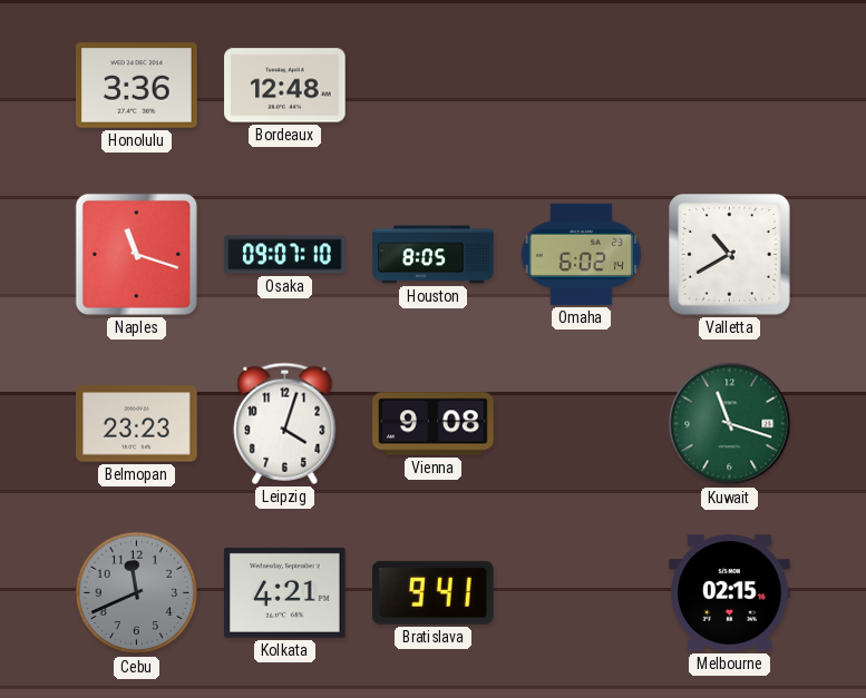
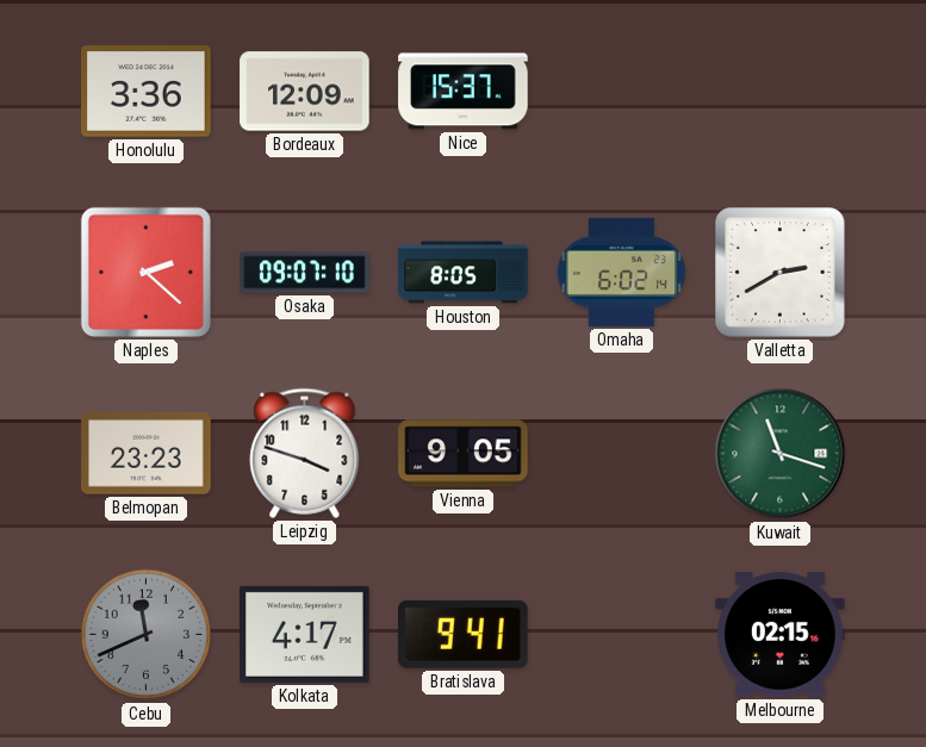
Bordeaux: 12:48 -> 12:09 (305, 92)
Nice: none -> 15:37 (464, 92)
Naples: 11:18 -> 2:22 (145, 272)
Valletta: 10:40 -> 2:40 (781, 273)
Leipzig: 4:03 -> 3:48 (305, 453)
Vienna: 9:08 -> 9:05 (464, 454)
Kolkata: 4:21 -> 4:17 (305, 634)
